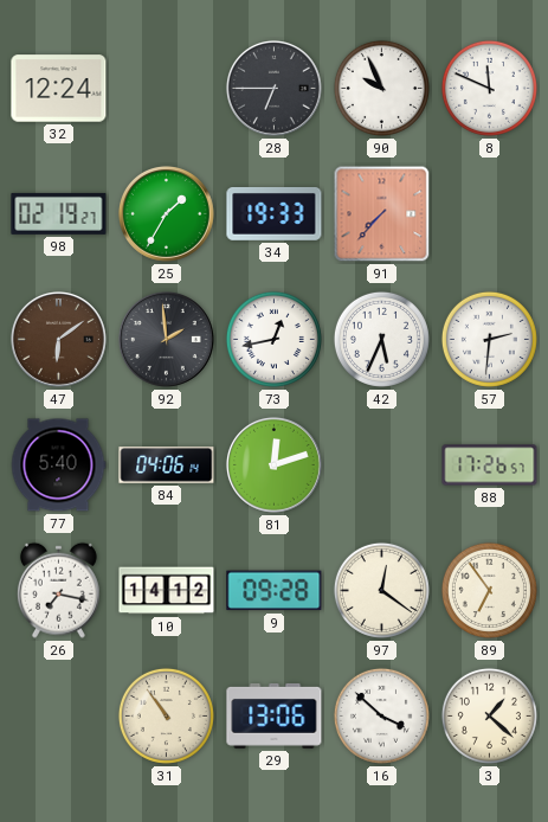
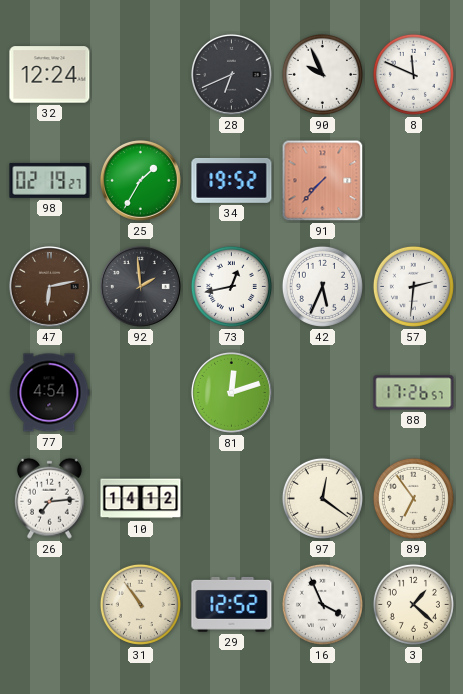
28: 6:45 -> 6:41 (232, 75)
34: 19:33 -> 19:52 (232, 181)
47: 6:09 -> 6:13 (50, 287)
77: 5:40 -> 4:54 (49, 393)
84: 04:06 -> none (167, 465)
26: 7:17 -> 7:14 (49, 498)
9: 09:28 -> none (275, 591)
29: 13:06 -> 12:52 (232, 604)
16: 3:52 -> 3:56 (322, 604)
